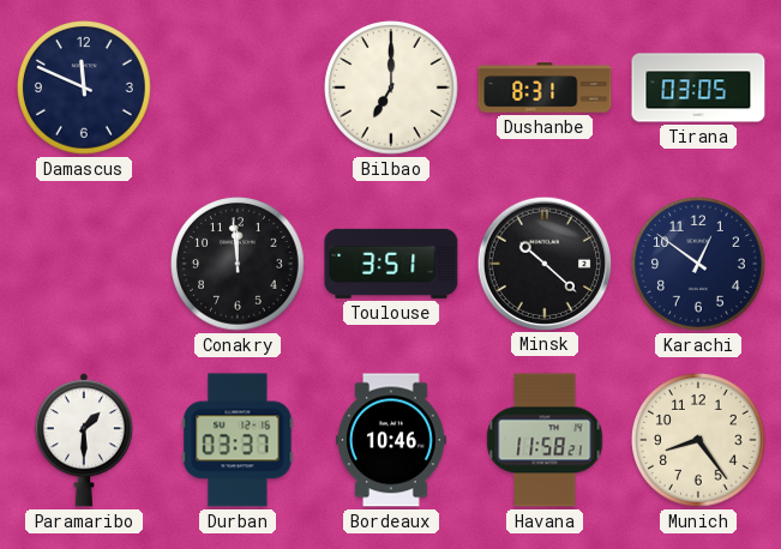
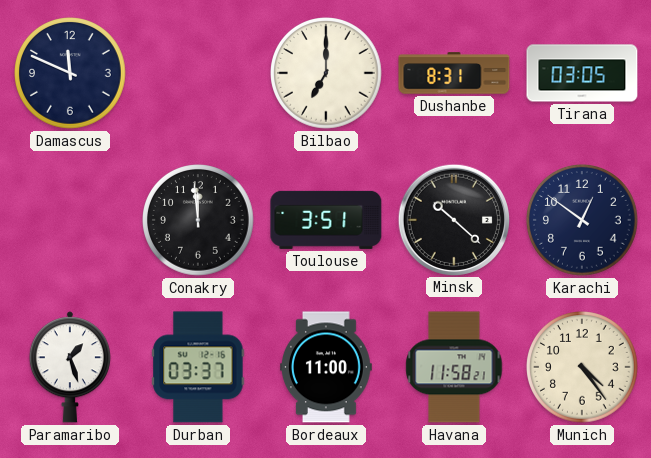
Paramaribo: 1:30 -> 1:27 (70, 367)
Bordeaux: 10:46 -> 11:00 (327, 367)
Munich: 8:24 -> 4:24 (583, 368)
